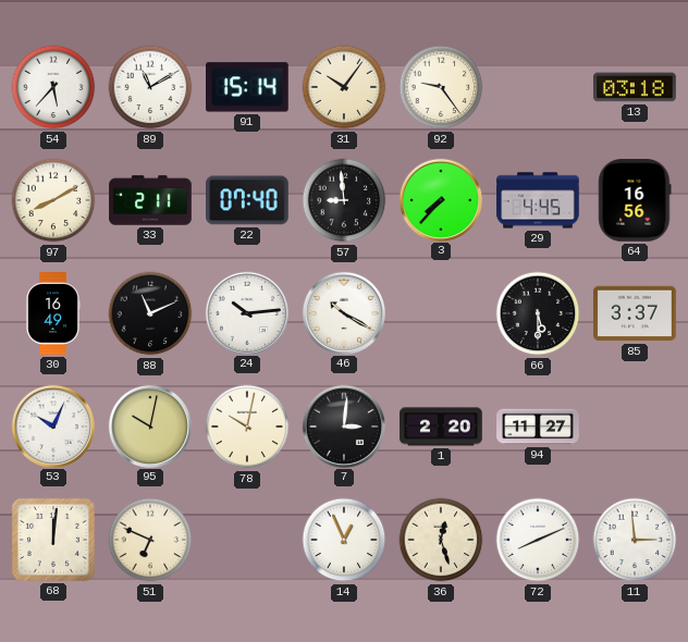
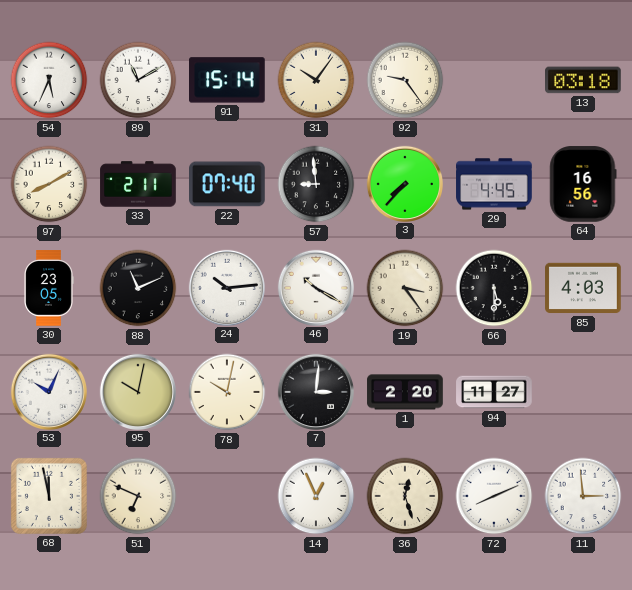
54: 5:37 -> 5:34 (49, 80)
30: 16:49 -> 23:05 (49, 288)
19: none -> 3:24 (405, 288)
85: 3:37 -> 4:03 (583, 288)
68: 12:01 -> 11:58 (49, 496)
